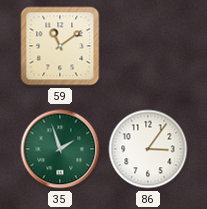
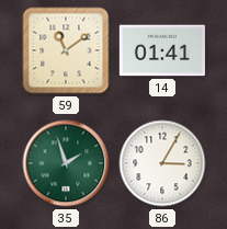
14: none -> 01:41 (162, 50)
86: 3:06 -> 3:05 (162, 163)
